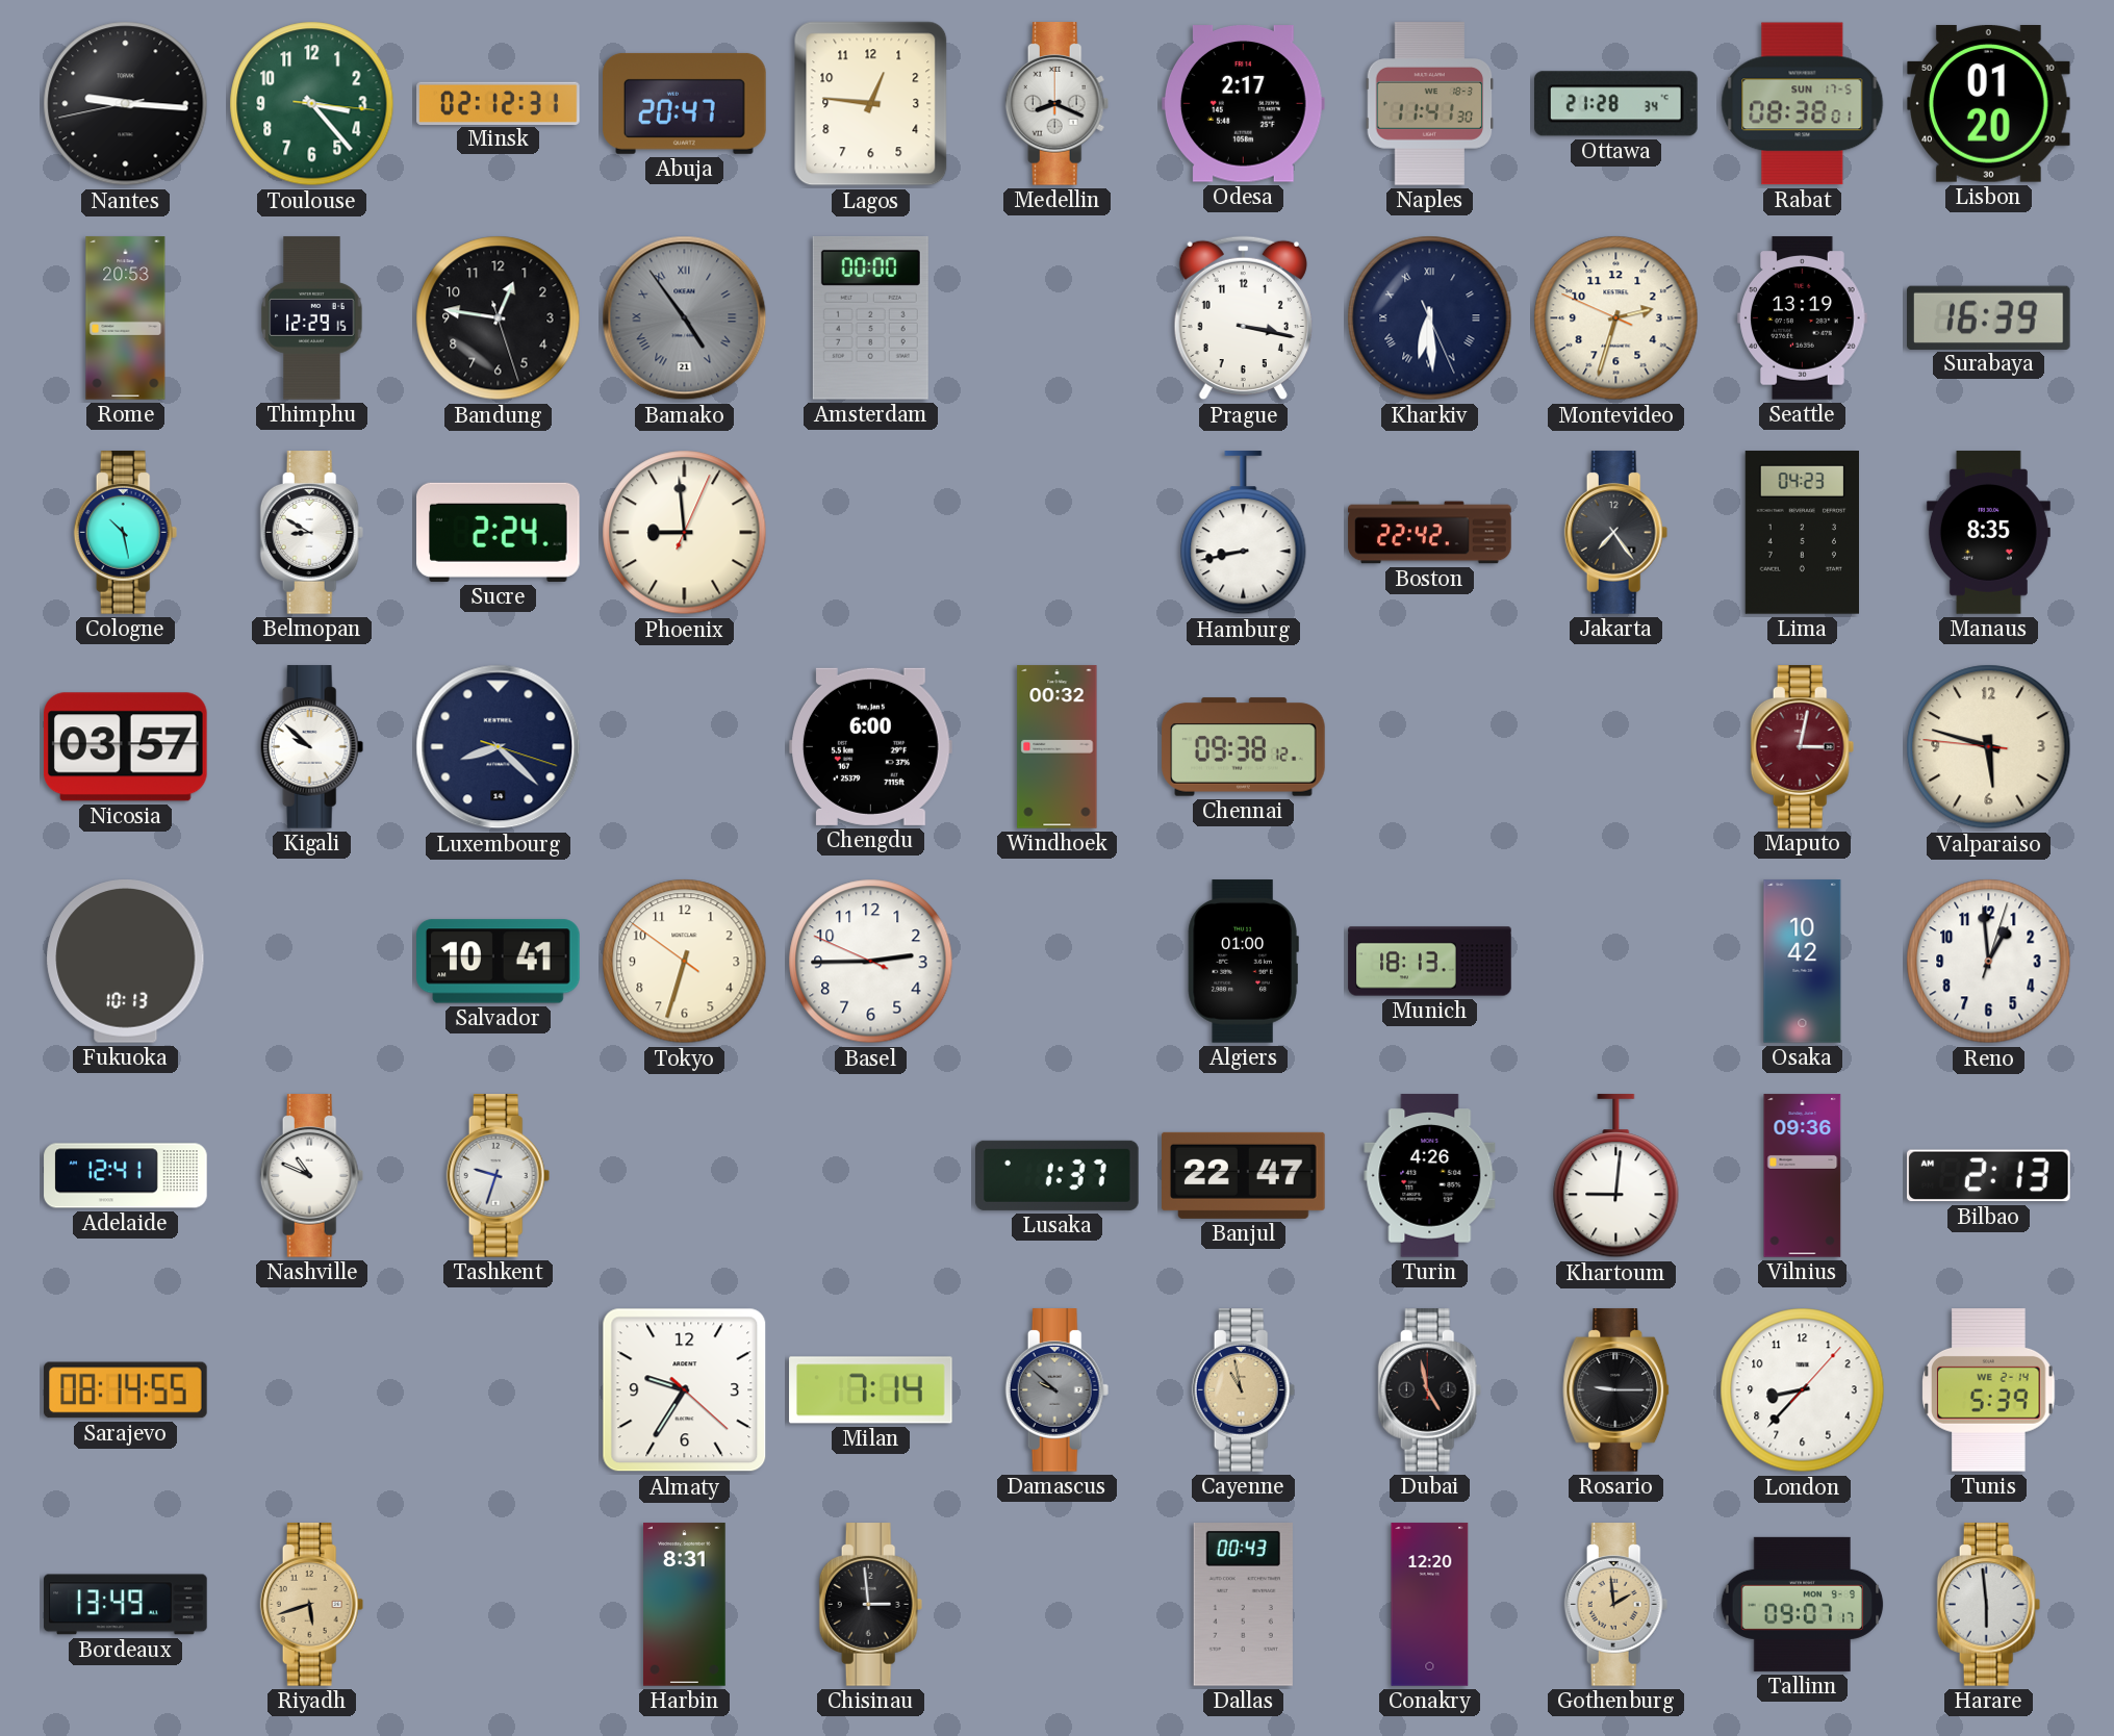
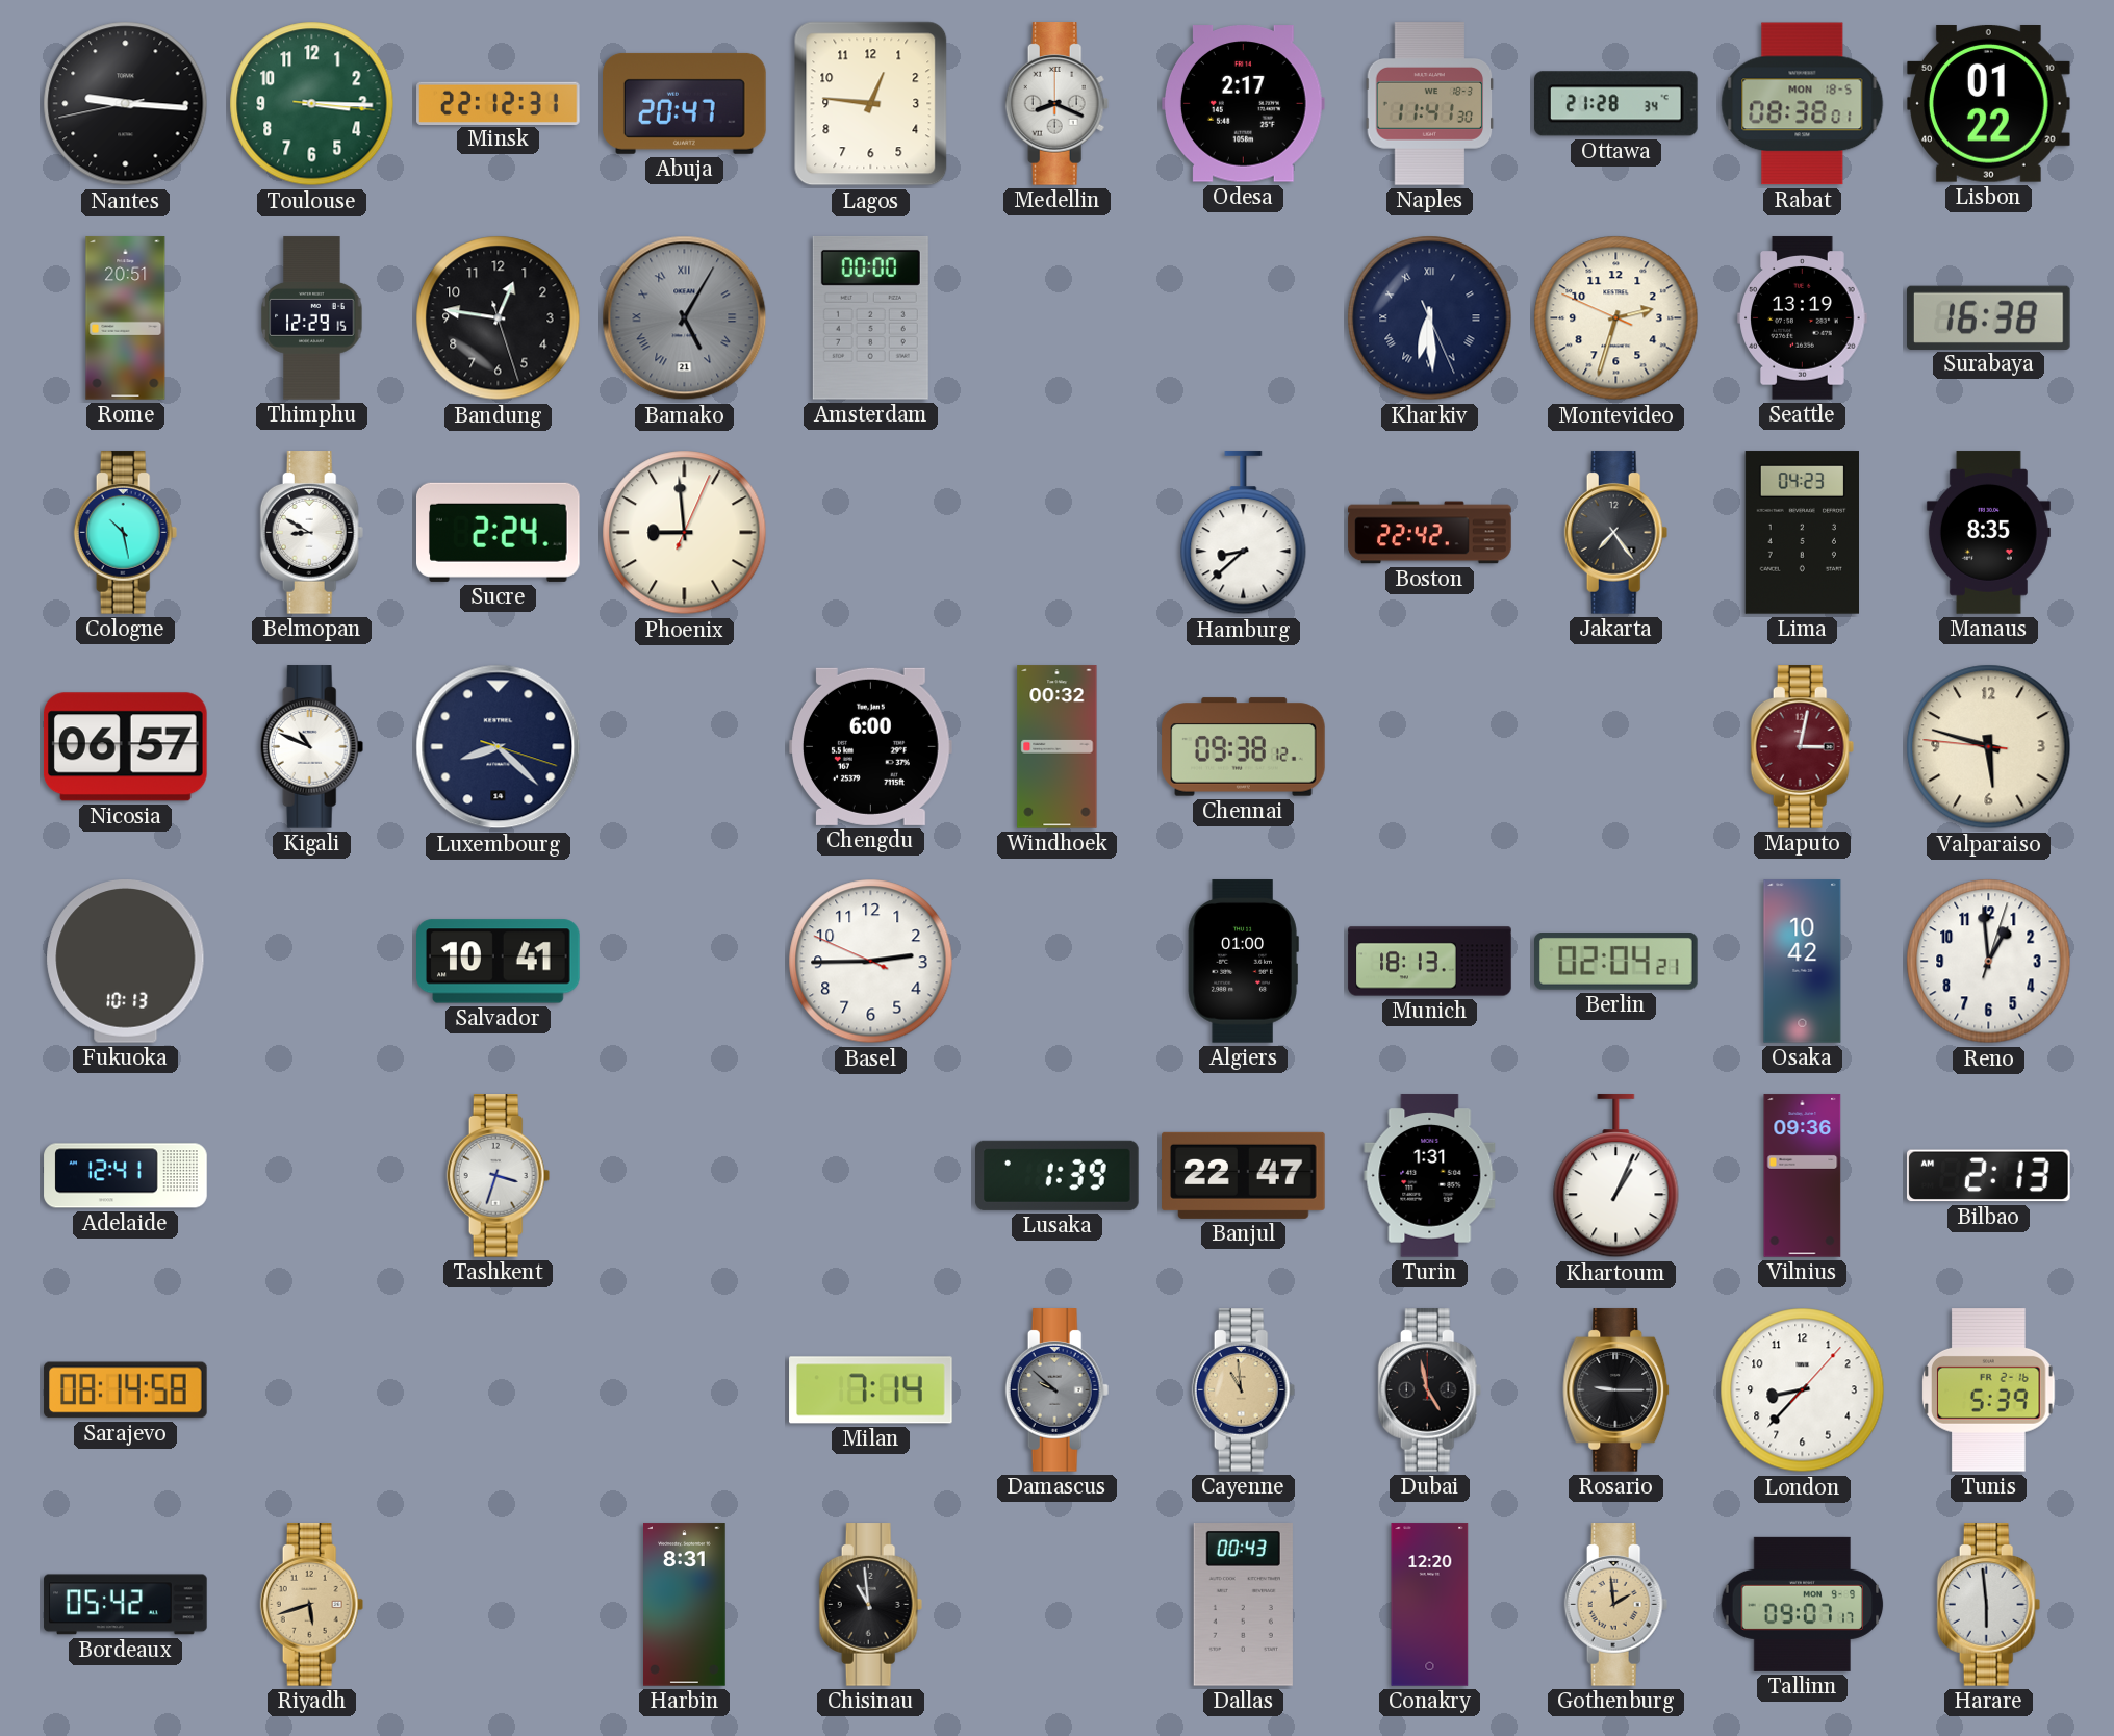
Toulouse: 3:23 -> 3:15 (312, 104)
Minsk: 02:12 -> 22:12 (499, 103)
Rabat date: SUN 17-5 -> MON 18-5 (1803, 104)
Lisbon: 01:20 -> 01:22 (1989, 104)
Rome: 20:53 -> 20:51 (126, 318)
Bamako: 4:54 -> 5:05 (685, 318)
Prague: 3:17 -> none (1243, 318)
Surabaya: 16:39 -> 16:38 (1989, 317)
Hamburg: 8:43 -> 8:38 (1244, 533)
Nicosia: 03:57 -> 06:57 (125, 747)
Kigali: 9:52 -> 10:49 (312, 747)
Tokyo: 6:32 -> none (685, 962)
Berlin: none -> 02:04 (1616, 962)
Nashville: 10:49 -> none (312, 1176)
Tashkent: 9:33 -> 3:33 (499, 1176)
Lusaka: 1:37 -> 1:39 (1058, 1175)
Turin: 4:26 -> 1:31 (1430, 1176)
Khartoum: 9:01 -> 1:04 (1616, 1176)
Sarajevo: 08:14:55 -> 08:14:58 (126, 1390)
Almaty: 9:35 -> none (685, 1390)
Cayenne: 10:58 -> 10:59 (1244, 1390)
Tunis date: WE 2-14 -> FR 2-16 (1989, 1390)
Bordeaux: 13:49 -> 05:42 (126, 1605)
Chisinau: 2:59 -> 10:59 (871, 1605)
